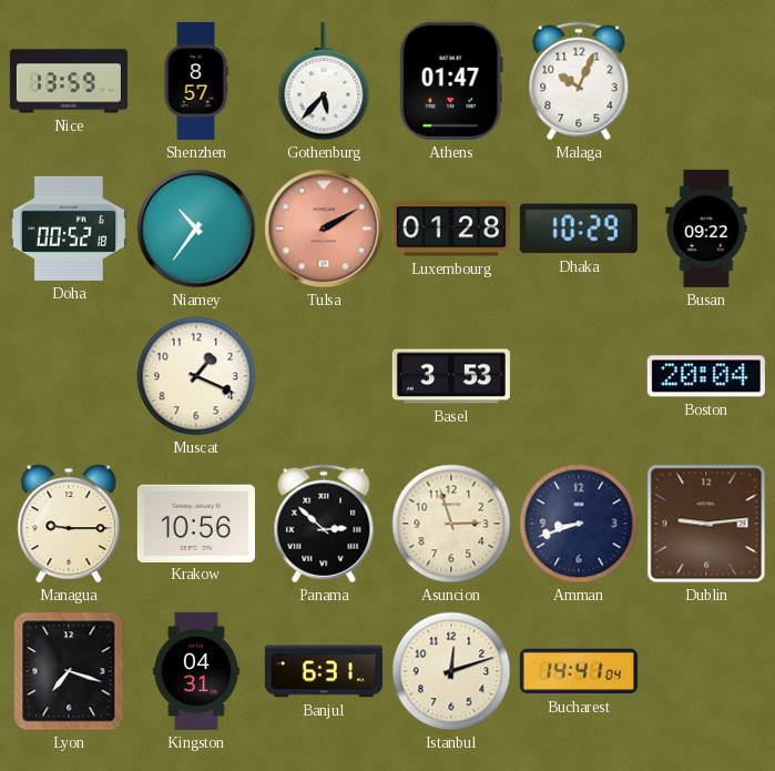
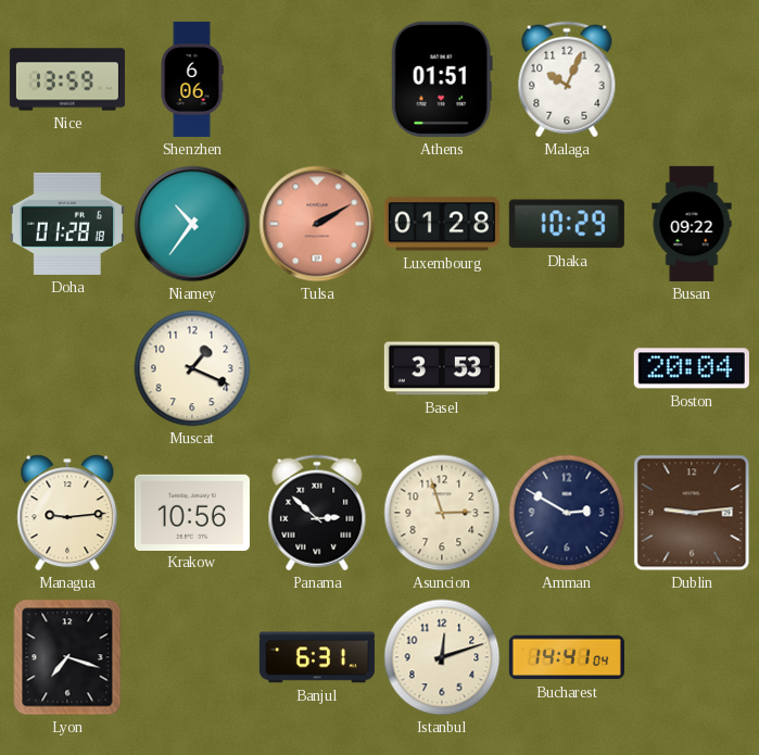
Shenzhen: 8:57 -> 6:06 (192, 79)
Gothenburg: 5:37 -> none (324, 81)
Athens: 01:47 -> 01:51 (442, 79)
Doha: 00:52 -> 01:28 (67, 224)
Managua: 9:15 -> 9:14 (67, 513)
Amman: 8:42 -> 2:50 (567, 513)
Kingston: 04:31 -> none (196, 671)
